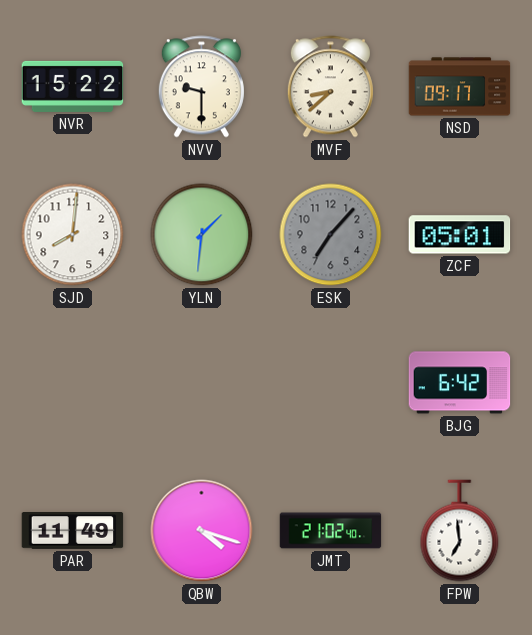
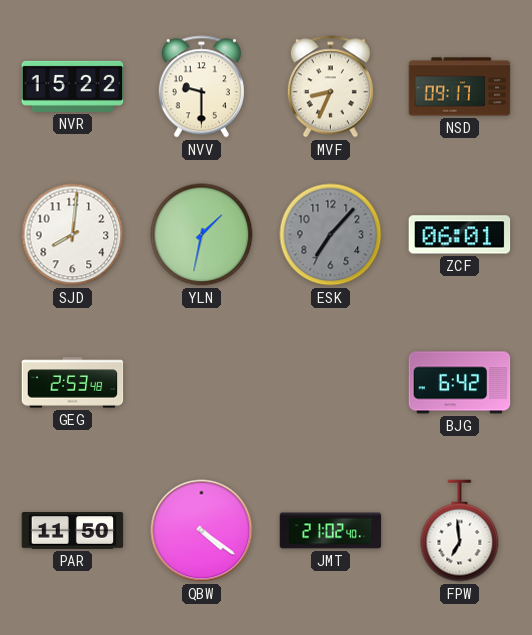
MVF: 8:38 -> 8:34 (330, 87)
YLN: 1:31 -> 1:32 (202, 235)
ZCF: 05:01 -> 06:01 (460, 235)
GEG: none -> 2:53 (73, 383)
PAR: 11:49 -> 11:50 (73, 531)
QBW: 4:18 -> 4:21 (202, 531)
